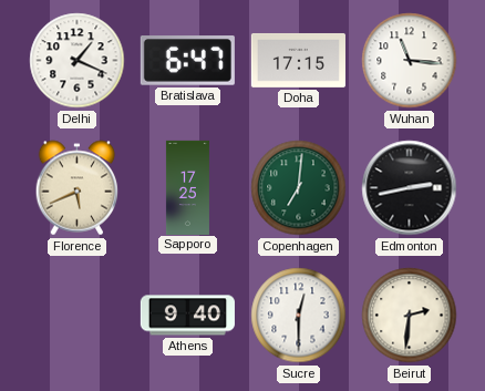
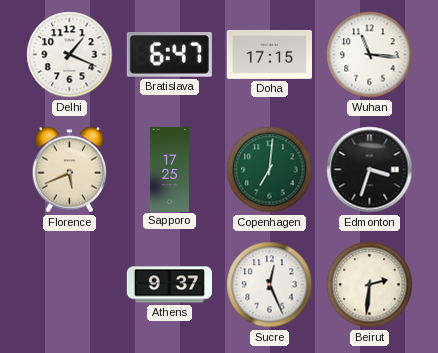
Edmonton: 2:43 -> 3:33 (370, 170)
Athens: 9:40 -> 9:37 (169, 285)
Sucre: 12:30 -> 12:26 (270, 285)
